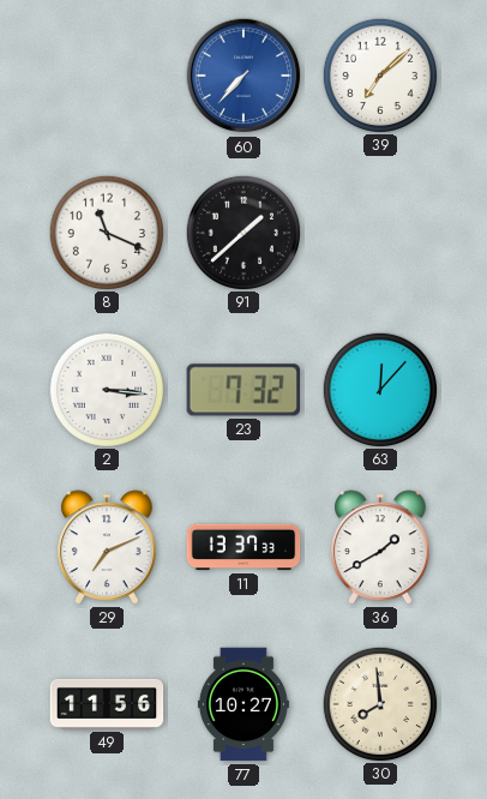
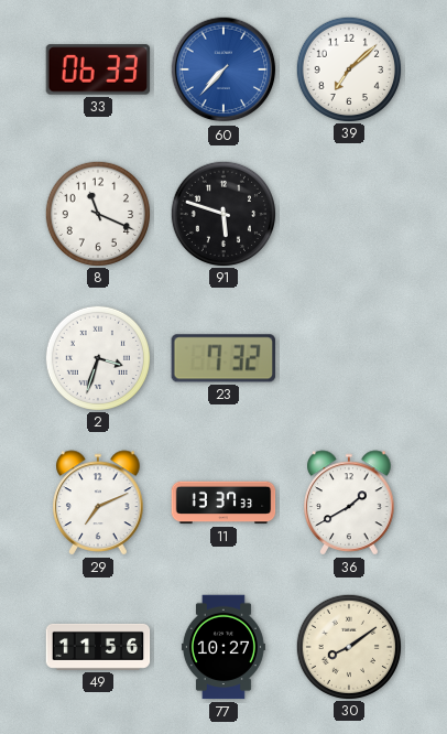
33: none -> 06:33 (98, 69)
91: 1:38 -> 5:48 (222, 213)
2: 3:16 -> 3:33 (97, 357)
63: 12:07 -> none (379, 389)
30: 7:59 -> 8:09 (348, 646)
